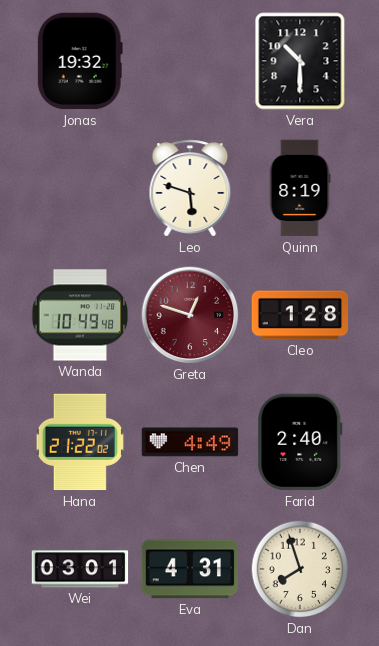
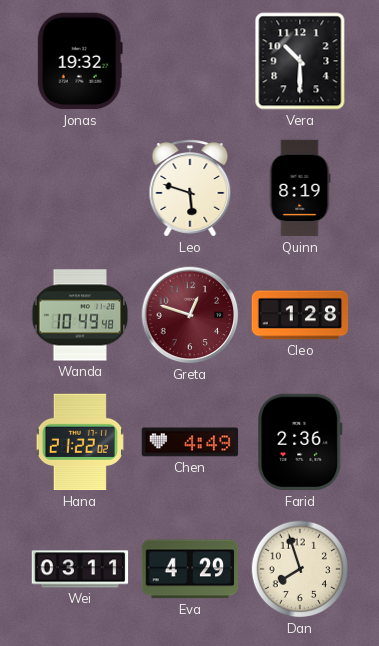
Farid: 2:40 -> 2:36 (300, 442)
Wei: 03:01 -> 03:11 (80, 569)
Eva: 4:31 -> 4:29 (190, 569)
